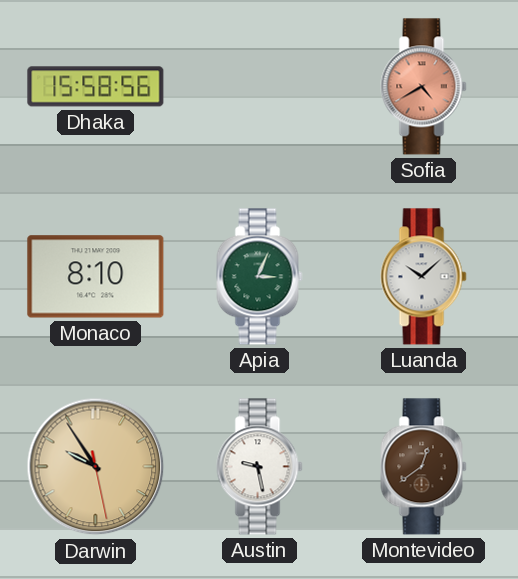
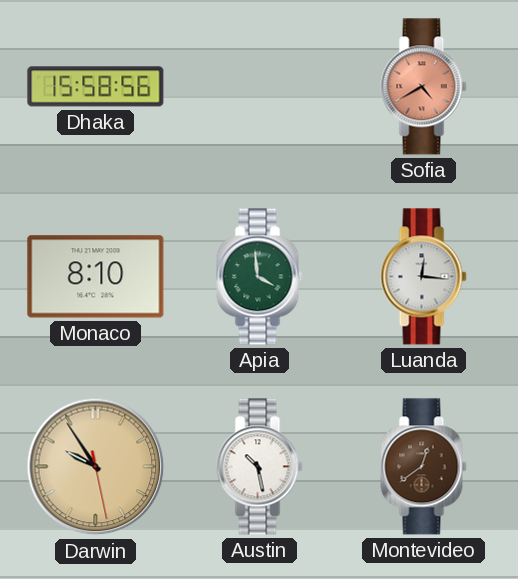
Apia: 3:04 -> 3:59 (260, 277)
Luanda: 10:08 -> 12:16 (424, 277)
Austin: 9:28 -> 10:28 (260, 467)
